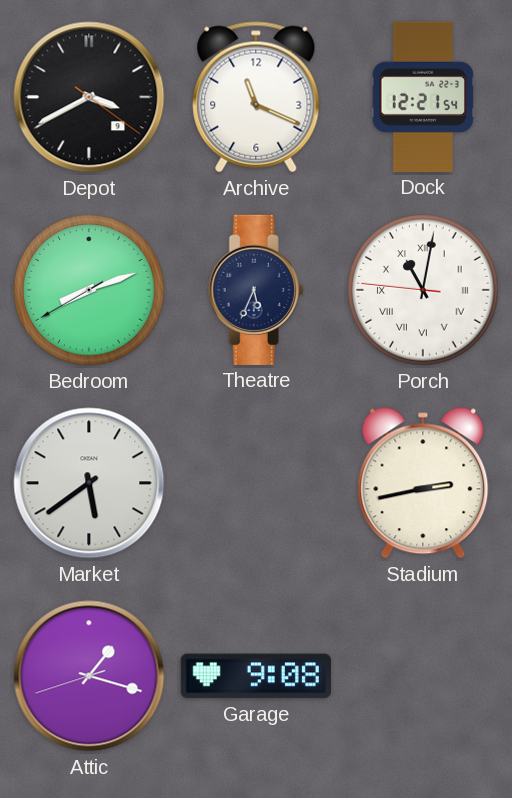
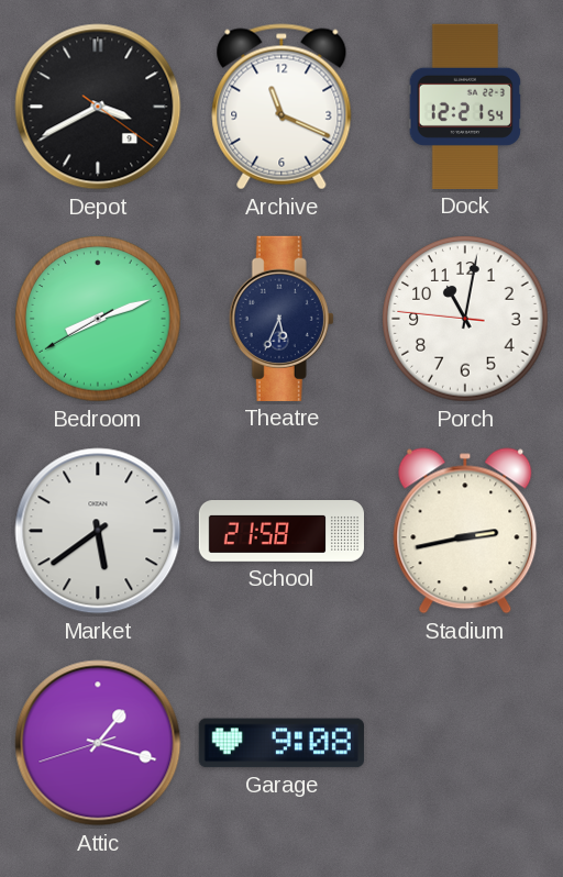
Porch numerals: Roman -> Arabic (465, 319)
School: none -> 21:58 (280, 532)
